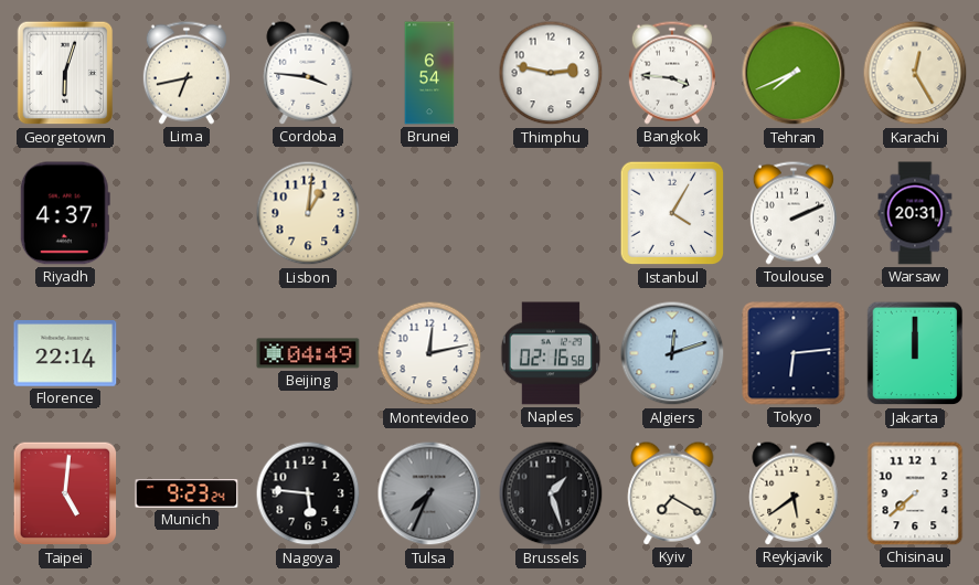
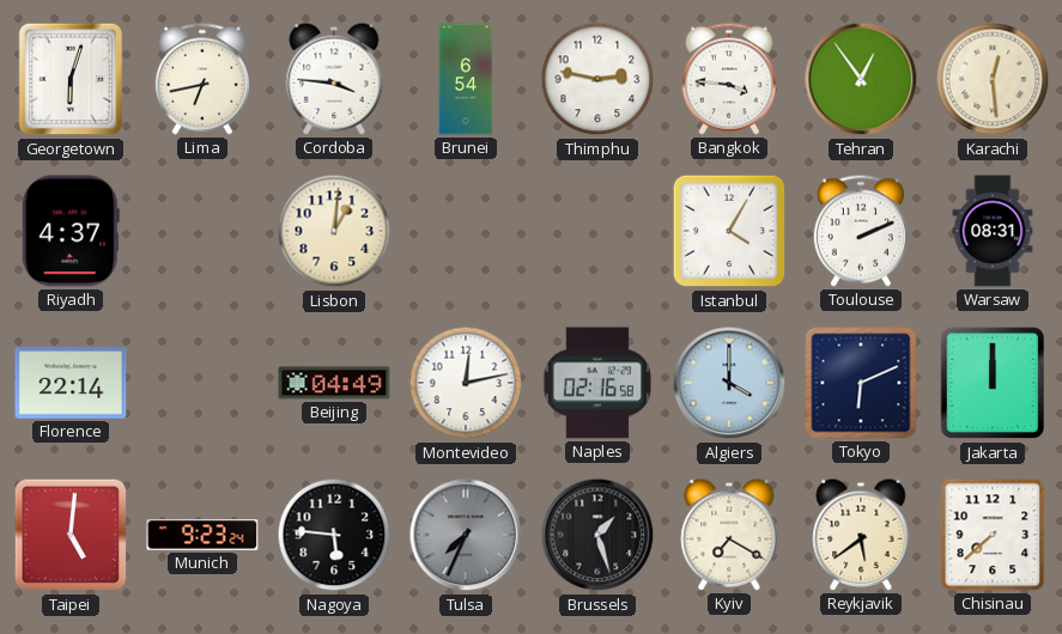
Tehran: 7:41 -> 12:54 (861, 79)
Karachi: 12:25 -> 12:29 (993, 79)
Warsaw: 20:31 -> 08:31 (993, 231)
Algiers: 12:12 -> 4:00 (729, 383)
Tokyo: 6:14 -> 6:11 (861, 383)
